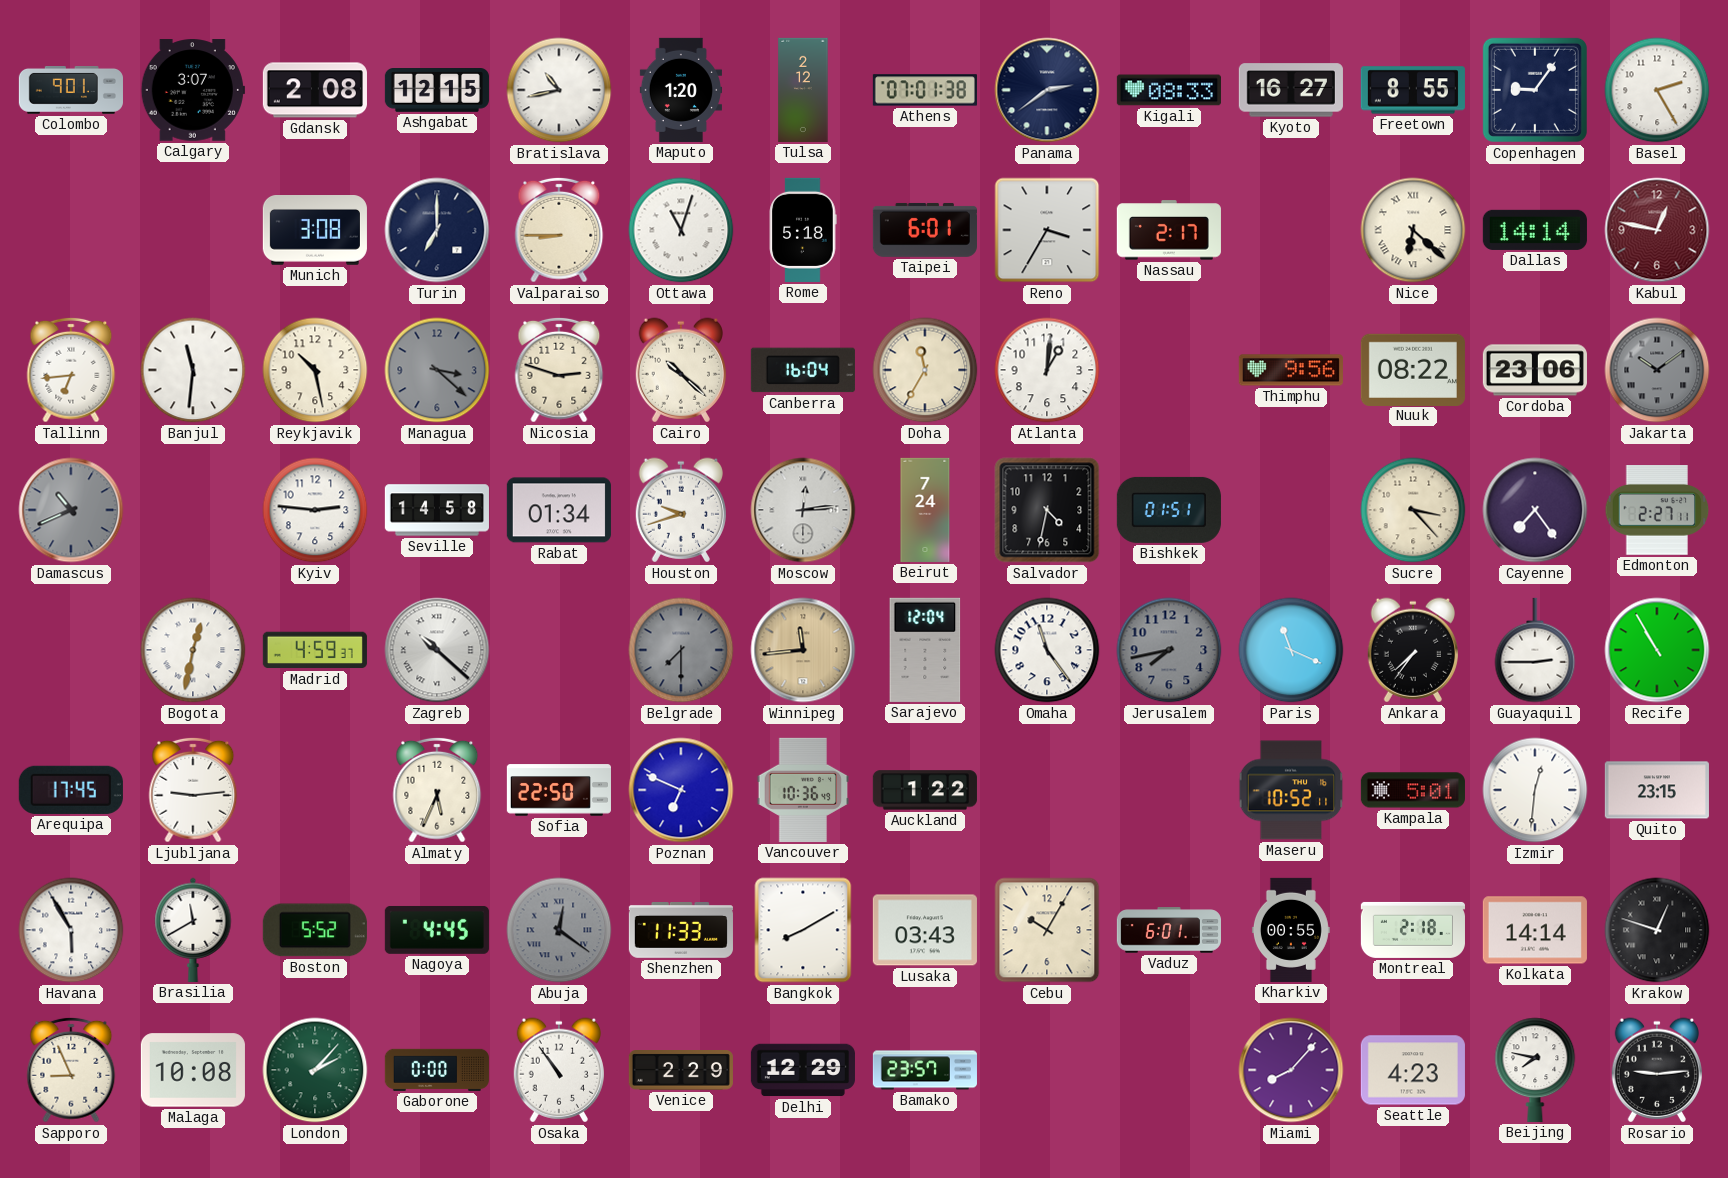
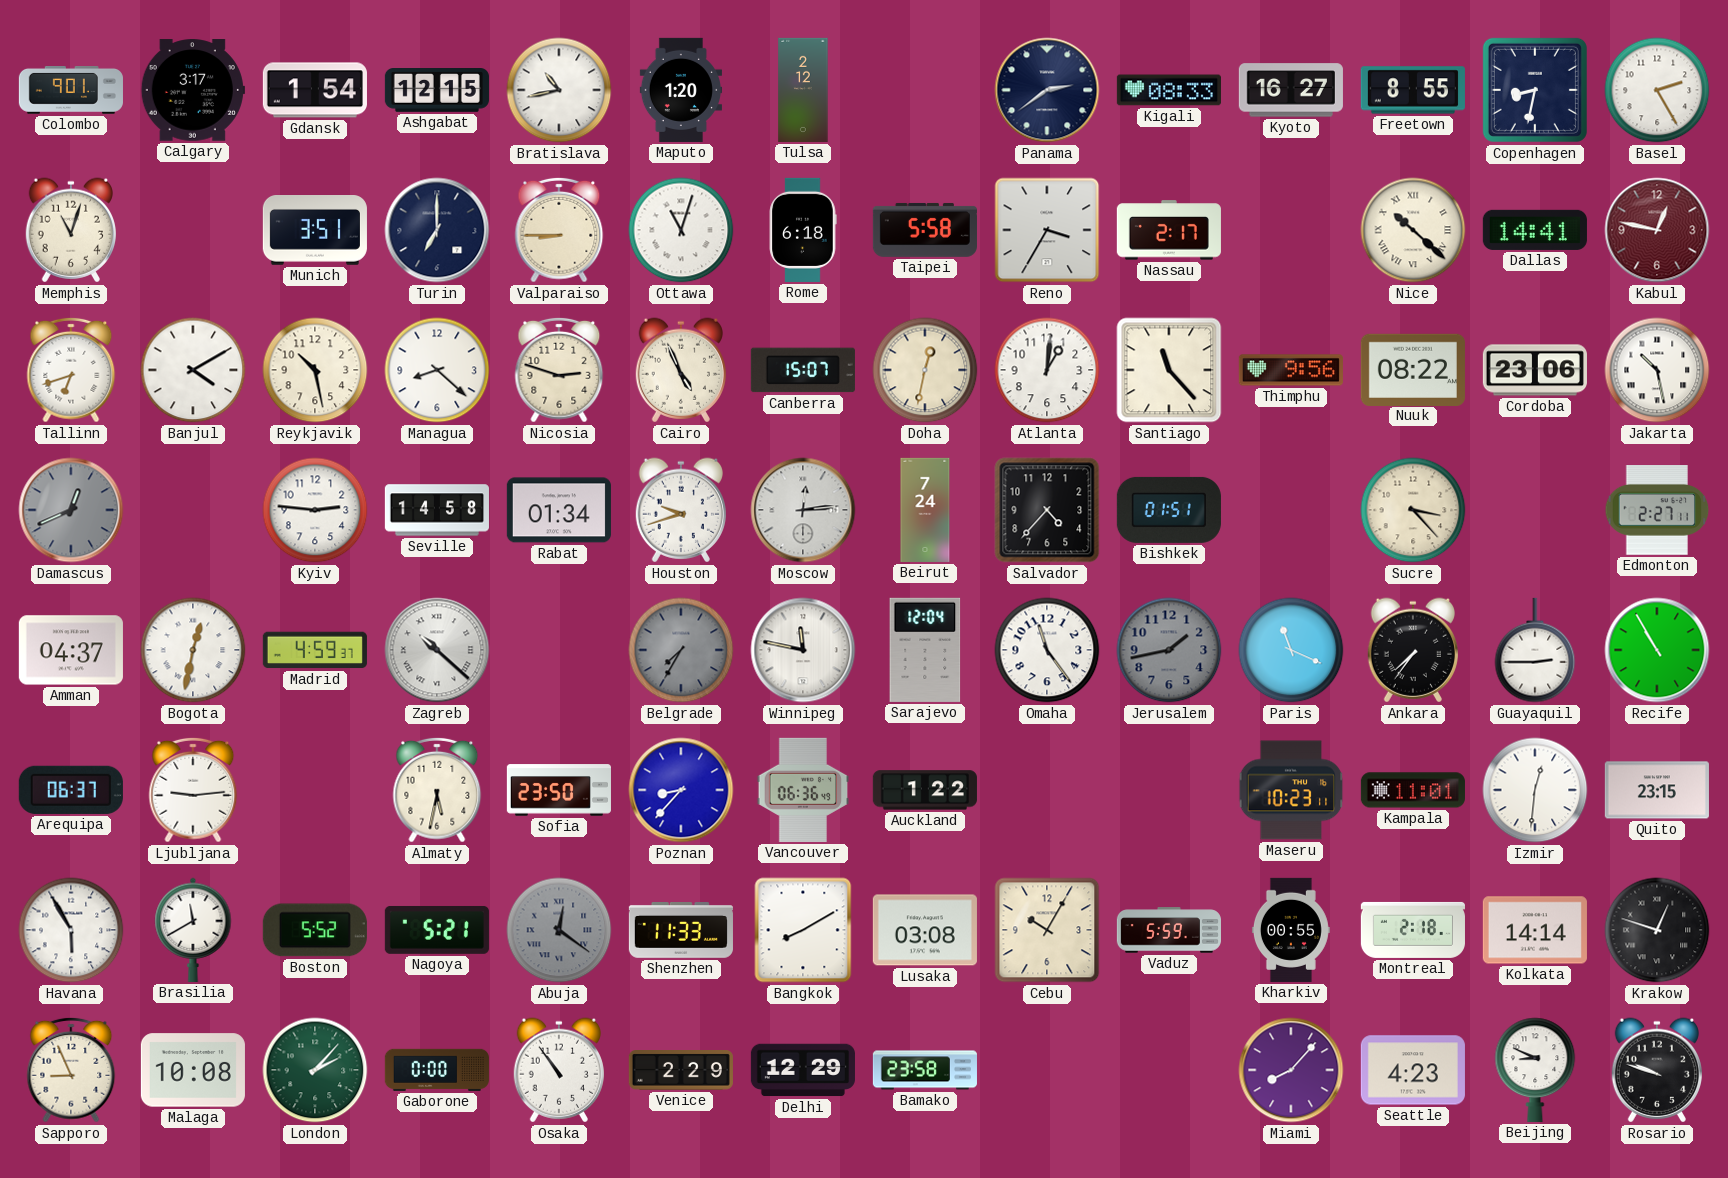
Calgary: 3:07 -> 3:17 (193, 90)
Gdansk: 2:08 -> 1:54 (315, 90)
Athens: 07:01 -> none (925, 90)
Copenhagen: 9:06 -> 8:32 (1535, 90)
Memphis: none -> 11:03 (71, 230)
Munich: 3:08 -> 3:51 (315, 231)
Rome: 5:18 -> 6:18 (803, 230)
Taipei: 6:01 -> 5:58 (925, 230)
Nice: 6:22 -> 10:22 (1413, 230)
Dallas: 14:14 -> 14:41 (1535, 230)
Tallinn: 6:44 -> 6:42 (71, 370)
Banjul: 11:31 -> 4:10 (193, 370)
Managua: 3:22 -> 8:22 (437, 370)
Managua dial: grey -> white (437, 370)
Cairo: 10:22 -> 4:56 (681, 370)
Canberra: 16:04 -> 15:07 (803, 370)
Doha: 11:35 -> 12:32 (925, 370)
Santiago: none -> 11:23 (1169, 370)
Jakarta: 10:09 -> 10:28 (1657, 370)
Jakarta dial: grey -> white (1657, 370)
Damascus: 10:41 -> 12:41 (71, 510)
Salvador: 4:32 -> 4:37 (1047, 510)
Cayenne: 7:24 -> none (1535, 510)
Amman: none -> 04:37 (71, 650)
Belgrade: 7:30 -> 7:35 (681, 650)
Winnipeg: 11:44 -> 11:47 (803, 650)
Winnipeg dial: champagne -> white (803, 650)
Jerusalem: 7:43 -> 1:43 (1169, 650)
Arequipa: 17:45 -> 06:37 (71, 790)
Almaty: 5:34 -> 5:32 (437, 790)
Sofia: 22:50 -> 23:50 (559, 790)
Poznan: 6:49 -> 8:37 (681, 790)
Vancouver: 10:36 -> 06:36 (803, 790)
Maseru: 10:52 -> 10:23 (1291, 790)
Kampala: 5:01 -> 11:01 (1413, 790)
Nagoya: 4:45 -> 5:21 (437, 930)
Lusaka: 03:43 -> 03:08 (925, 930)
Vaduz: 6:01 -> 5:59 (1169, 930)
Bamako: 23:57 -> 23:58 (924, 1070)
Beijing: 7:47 -> 8:49 (1535, 1070)
Rosario: 9:14 -> 9:48 (1657, 1070)
